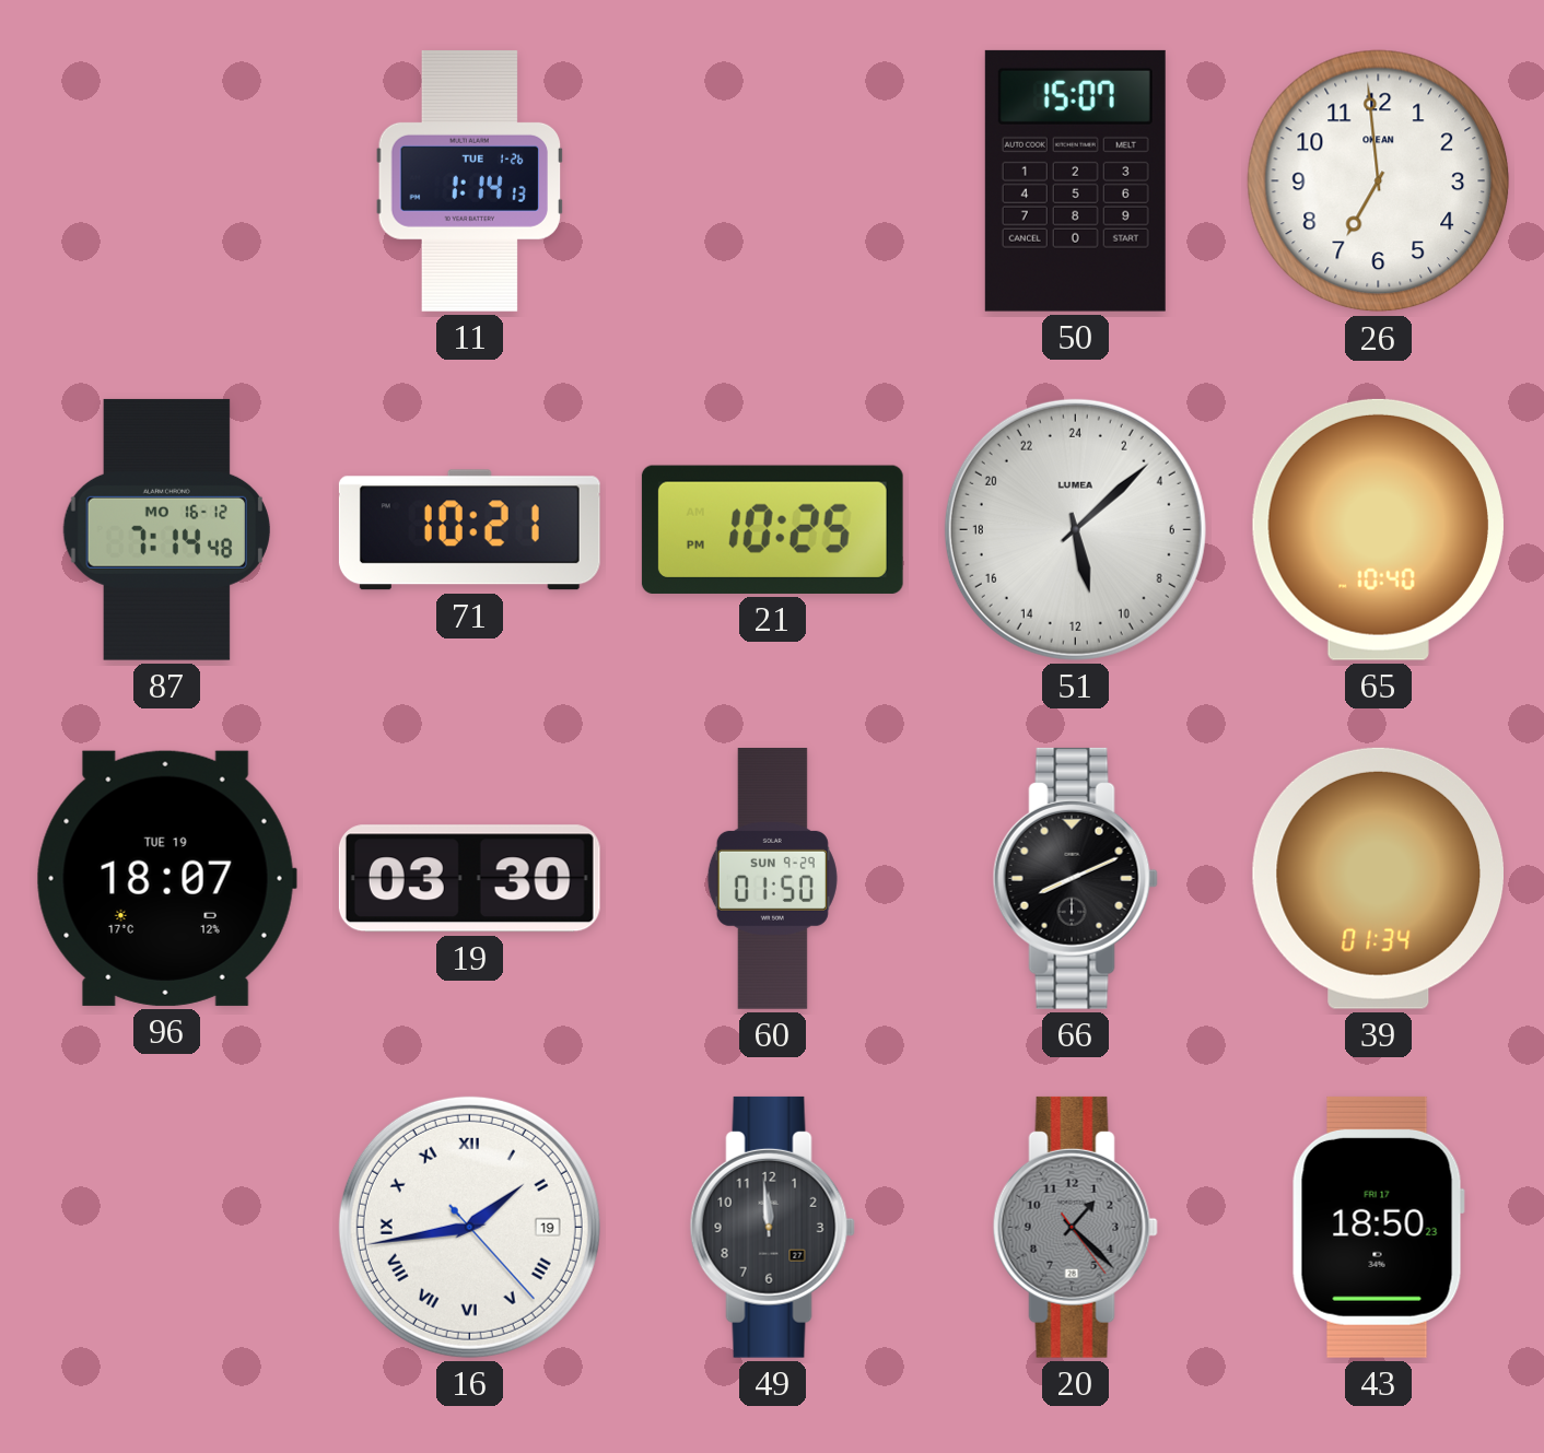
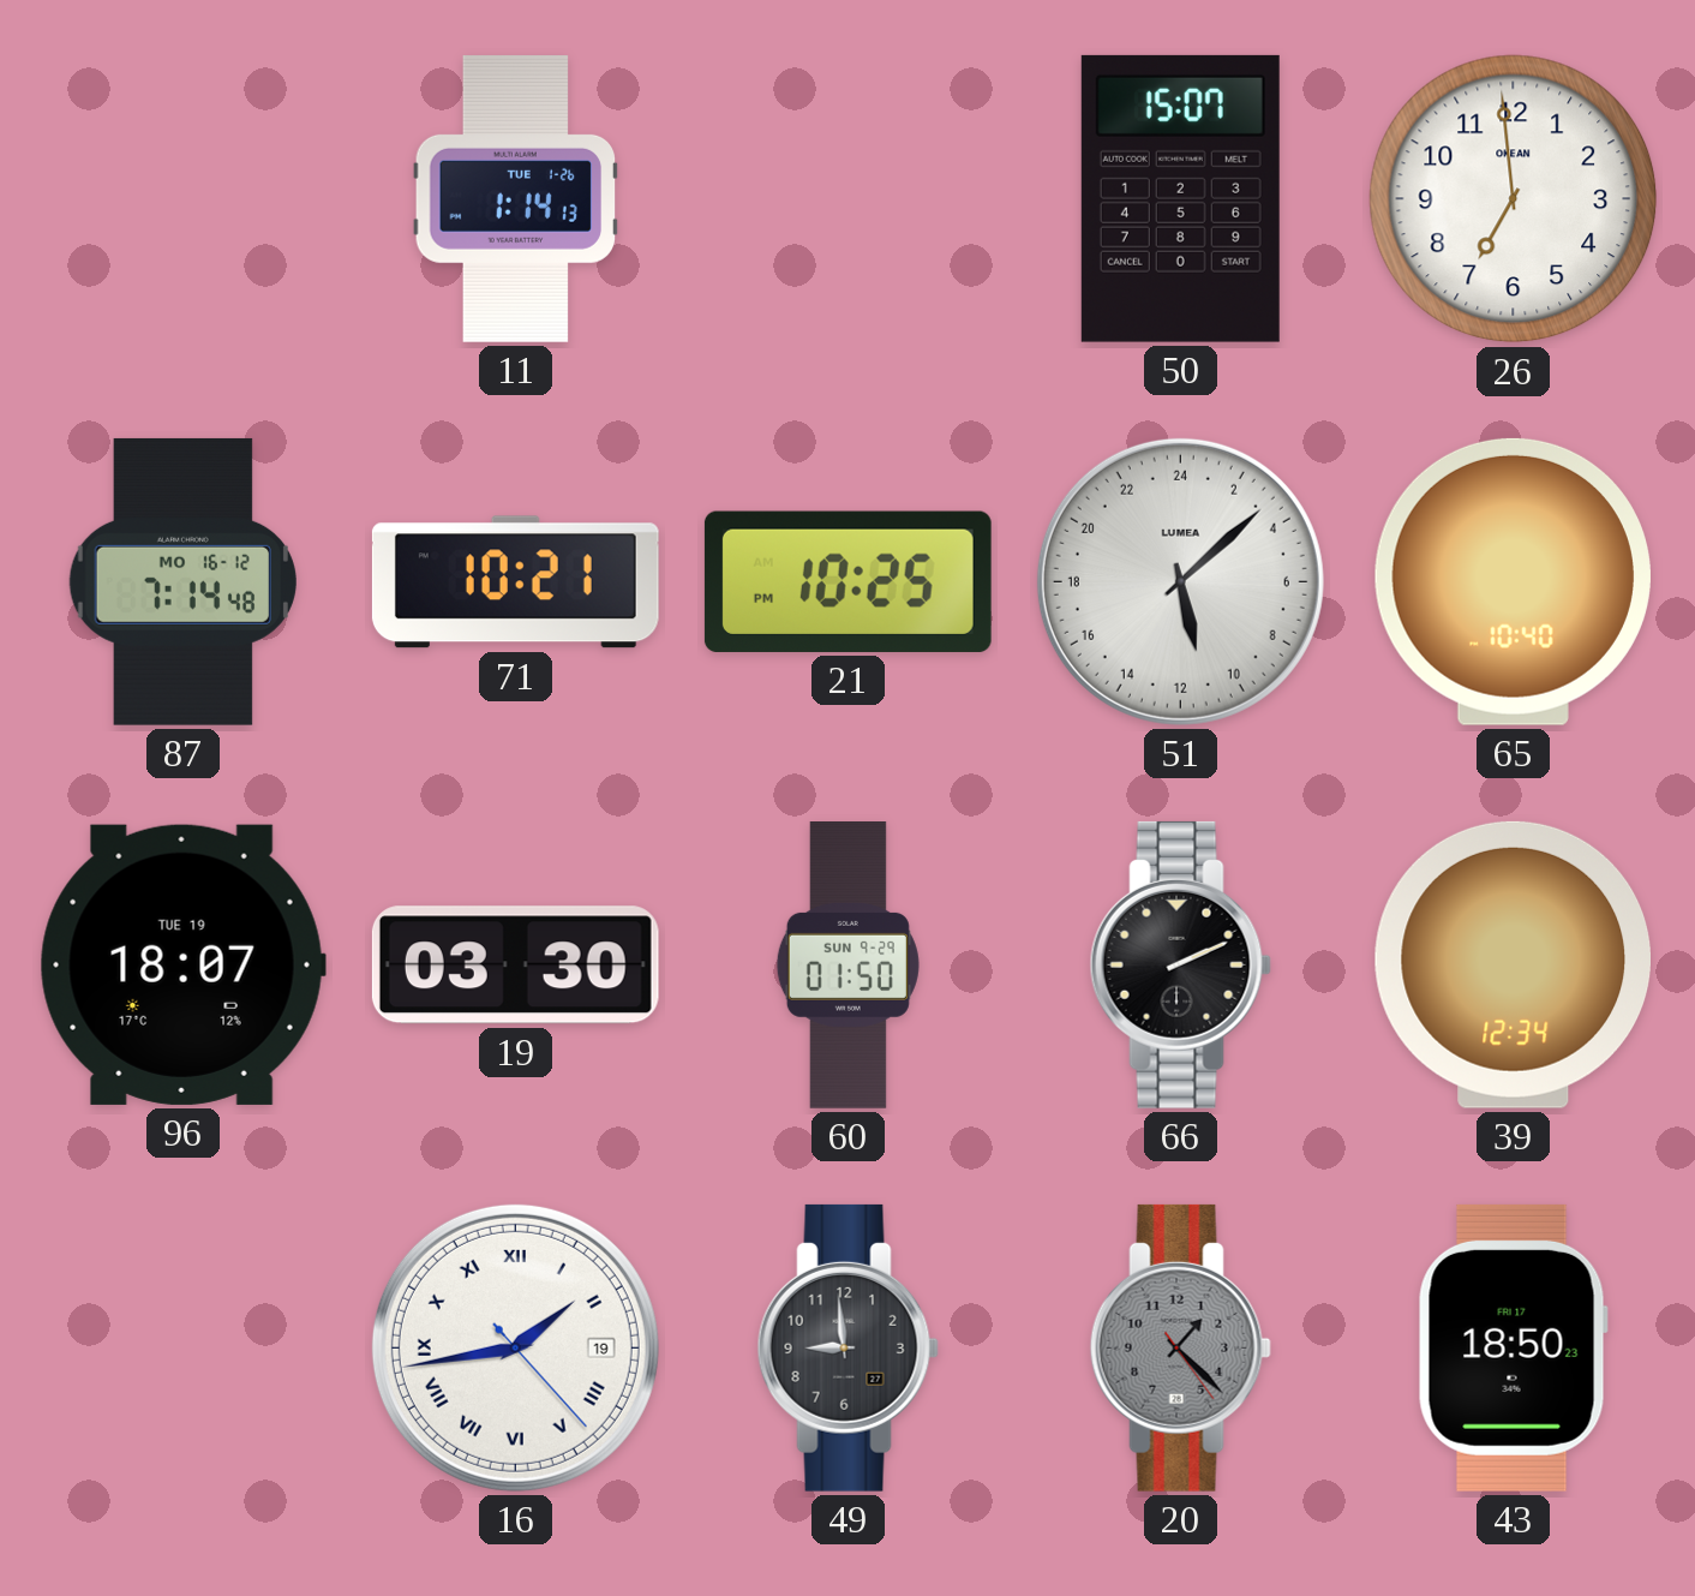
66: 8:11 -> 2:11 (1180, 964)
39: 01:34 -> 12:34 (1513, 964)
49: 11:59 -> 8:59 (847, 1347)
